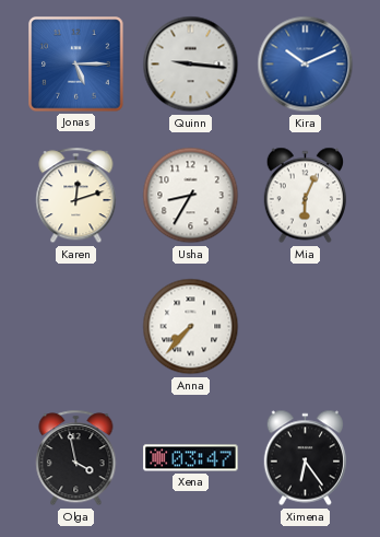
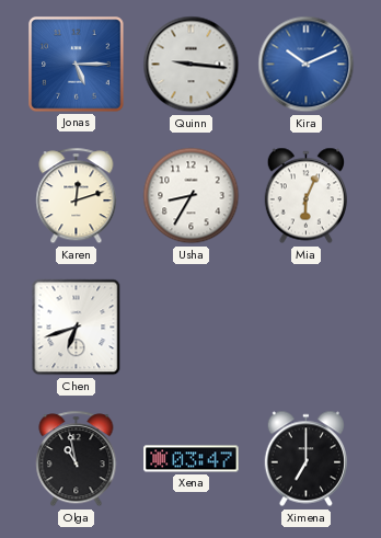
Chen: none -> 6:42 (77, 328)
Anna: 7:37 -> none (191, 327)
Olga: 3:58 -> 10:58 (77, 459)
Ximena: 6:24 -> 7:00 (305, 459)
